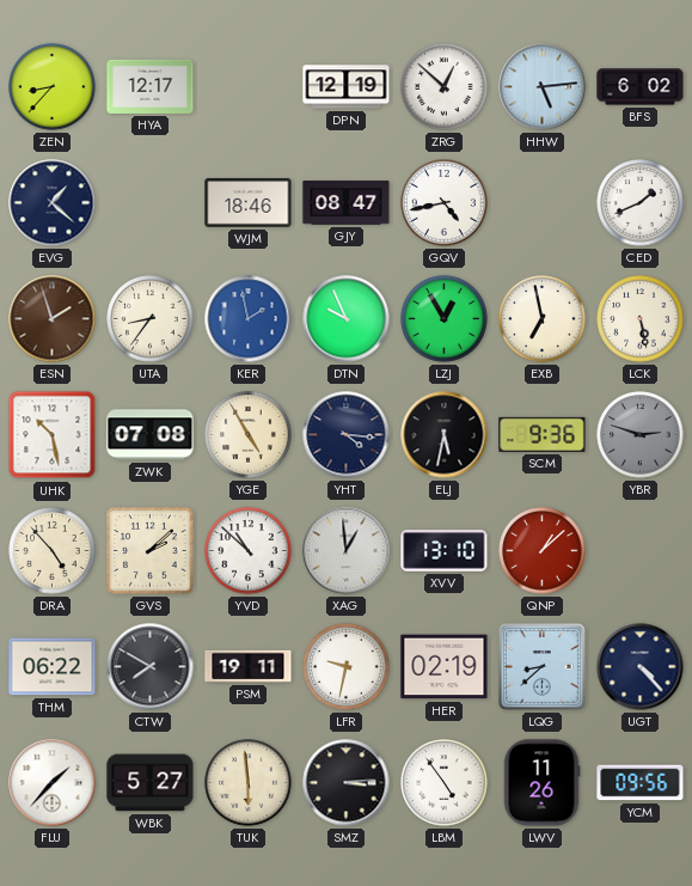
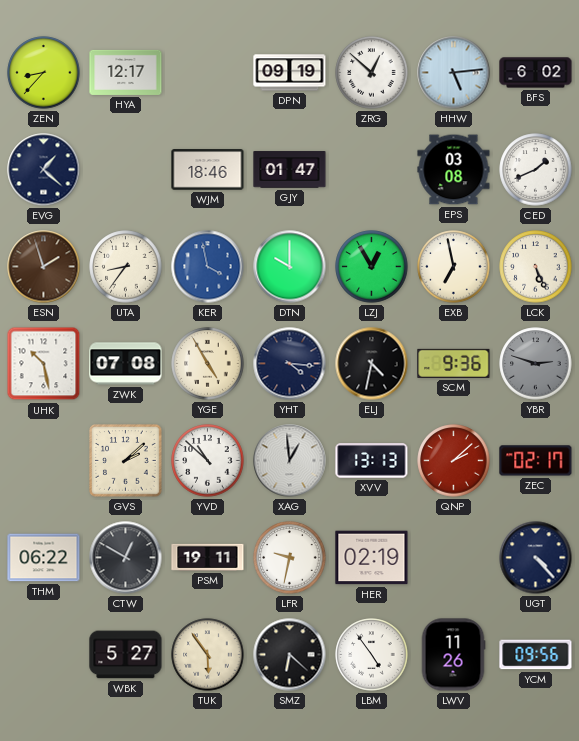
DPN: 12:19 -> 09:19 (290, 73)
GJY: 08:47 -> 01:47 (290, 170)
GQV: 4:43 -> none (445, 203)
EPS: none -> 03:08 (454, 170)
KER: 1:58 -> 3:58 (208, 267)
DTN: 9:56 -> 10:00 (290, 267)
LCK: 5:28 -> 5:26 (536, 267)
ELJ: 5:32 -> 4:32 (372, 364)
DRA: 4:53 -> none (53, 551)
XVV: 13:10 -> 13:13 (372, 461)
QNP: 1:08 -> 2:08 (454, 461)
ZEC: none -> 02:17 (536, 461)
CTW: 7:50 -> 12:50 (126, 558)
LQG: 8:38 -> none (541, 666)
FLU: 1:37 -> none (53, 783)
TUK: 5:59 -> 5:54 (208, 655)
SMZ: 3:14 -> 6:22 (290, 655)
